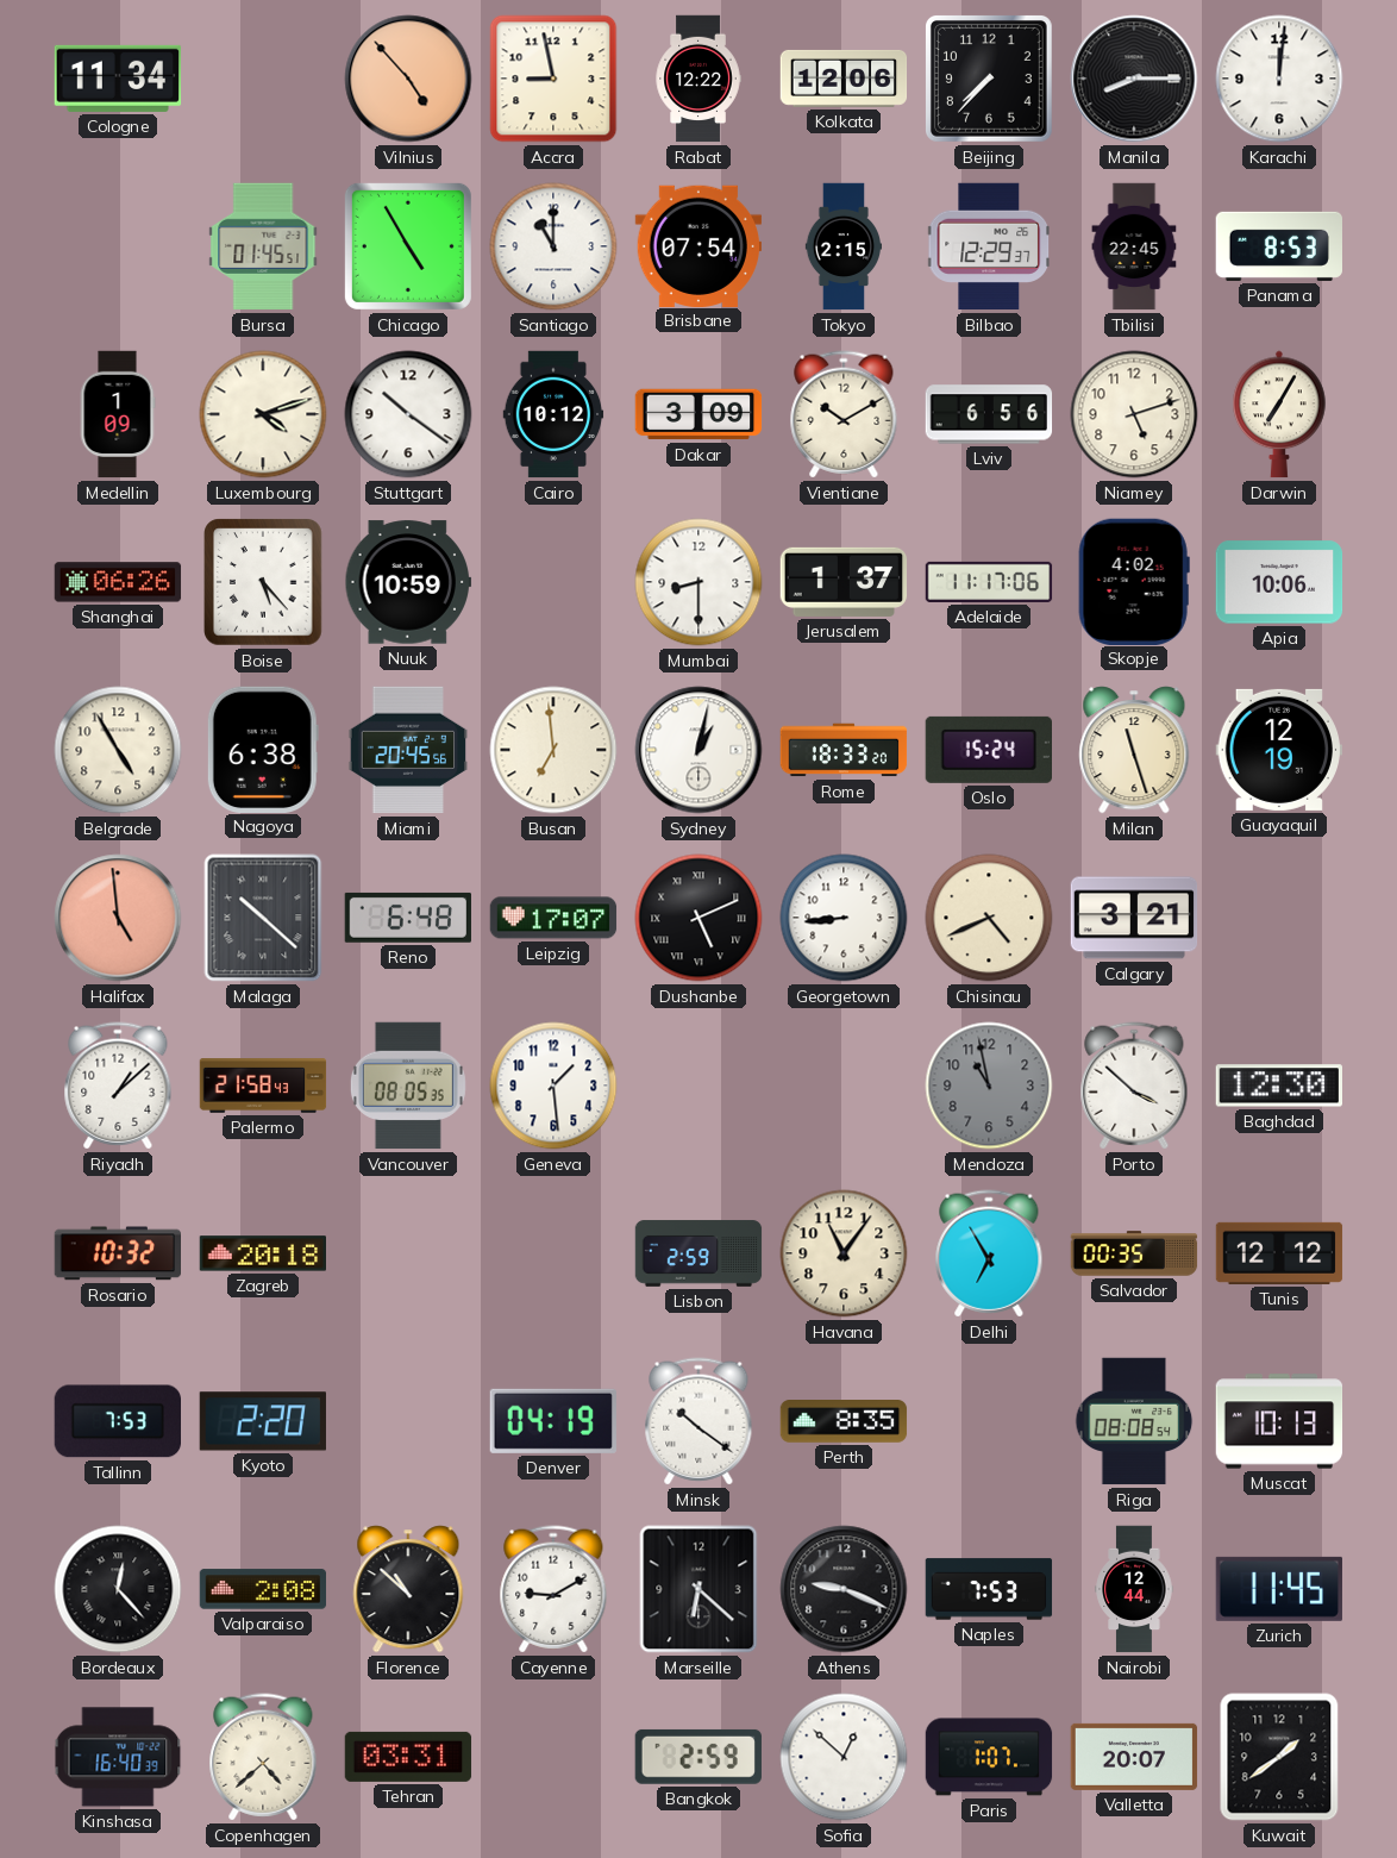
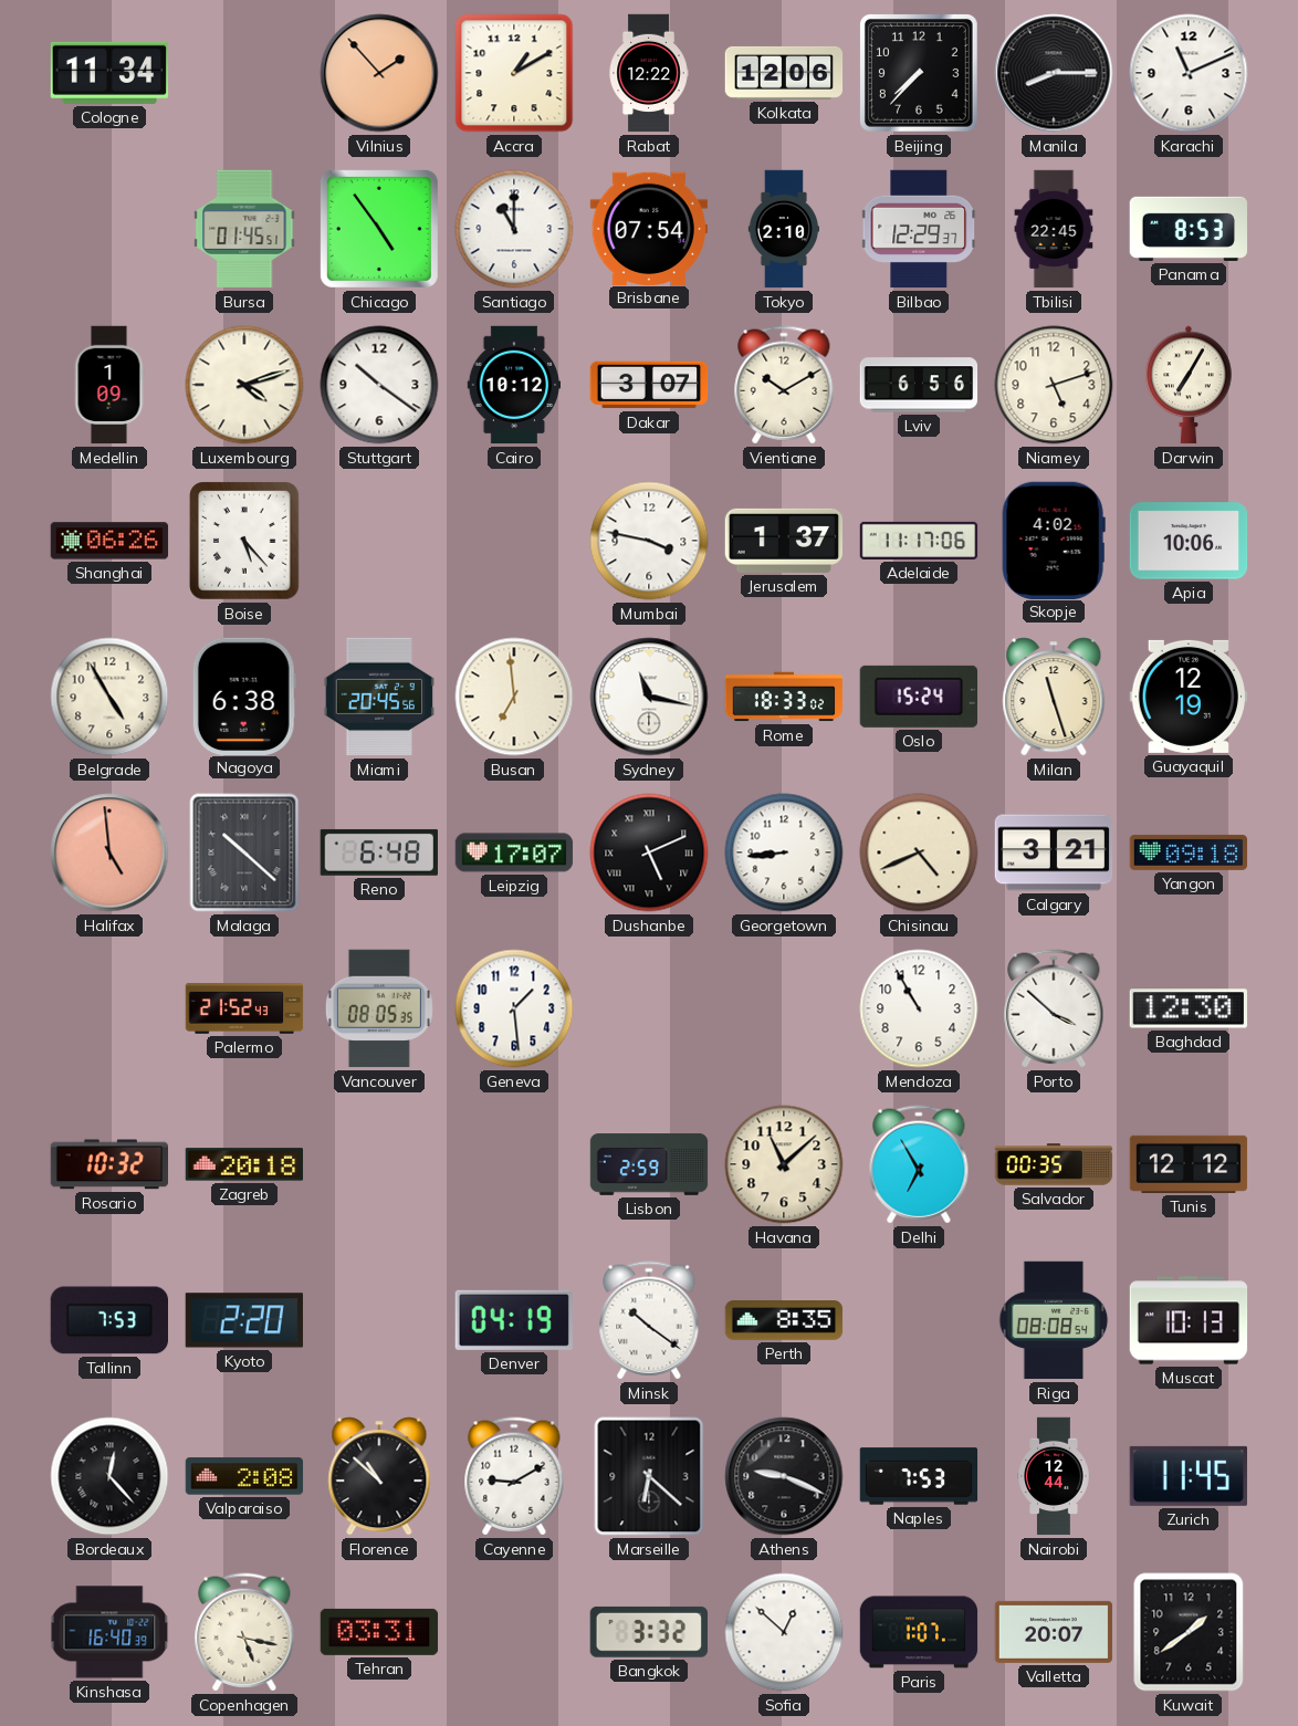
Vilnius: 4:53 -> 1:53 (379, 73)
Accra: 8:58 -> 1:10 (514, 73)
Karachi: 12:01 -> 11:11 (1189, 73)
Chicago: 4:55 -> 4:54 (379, 229)
Tokyo: 2:15 -> 2:10 (783, 229)
Dakar: 3:09 -> 3:07 (649, 385)
Nuuk: 10:59 -> none (408, 582)
Mumbai: 8:30 -> 3:47 (649, 541)
Sydney: 1:02 -> 11:17 (649, 697)
Rome: 18:33:20 -> 18:33:02 (784, 697)
Yangon: none -> 09:18 (1189, 852)
Riyadh: 1:08 -> none (118, 1086)
Palermo: 21:58 -> 21:52 (244, 1008)
Mendoza: 10:58 -> 10:55 (919, 1008)
Mendoza dial: grey -> white (919, 1008)
Havana: 11:06 -> 11:08 (784, 1164)
Copenhagen: 4:38 -> 5:17 (244, 1632)
Bangkok: 2:59 -> 3:32 (649, 1632)
